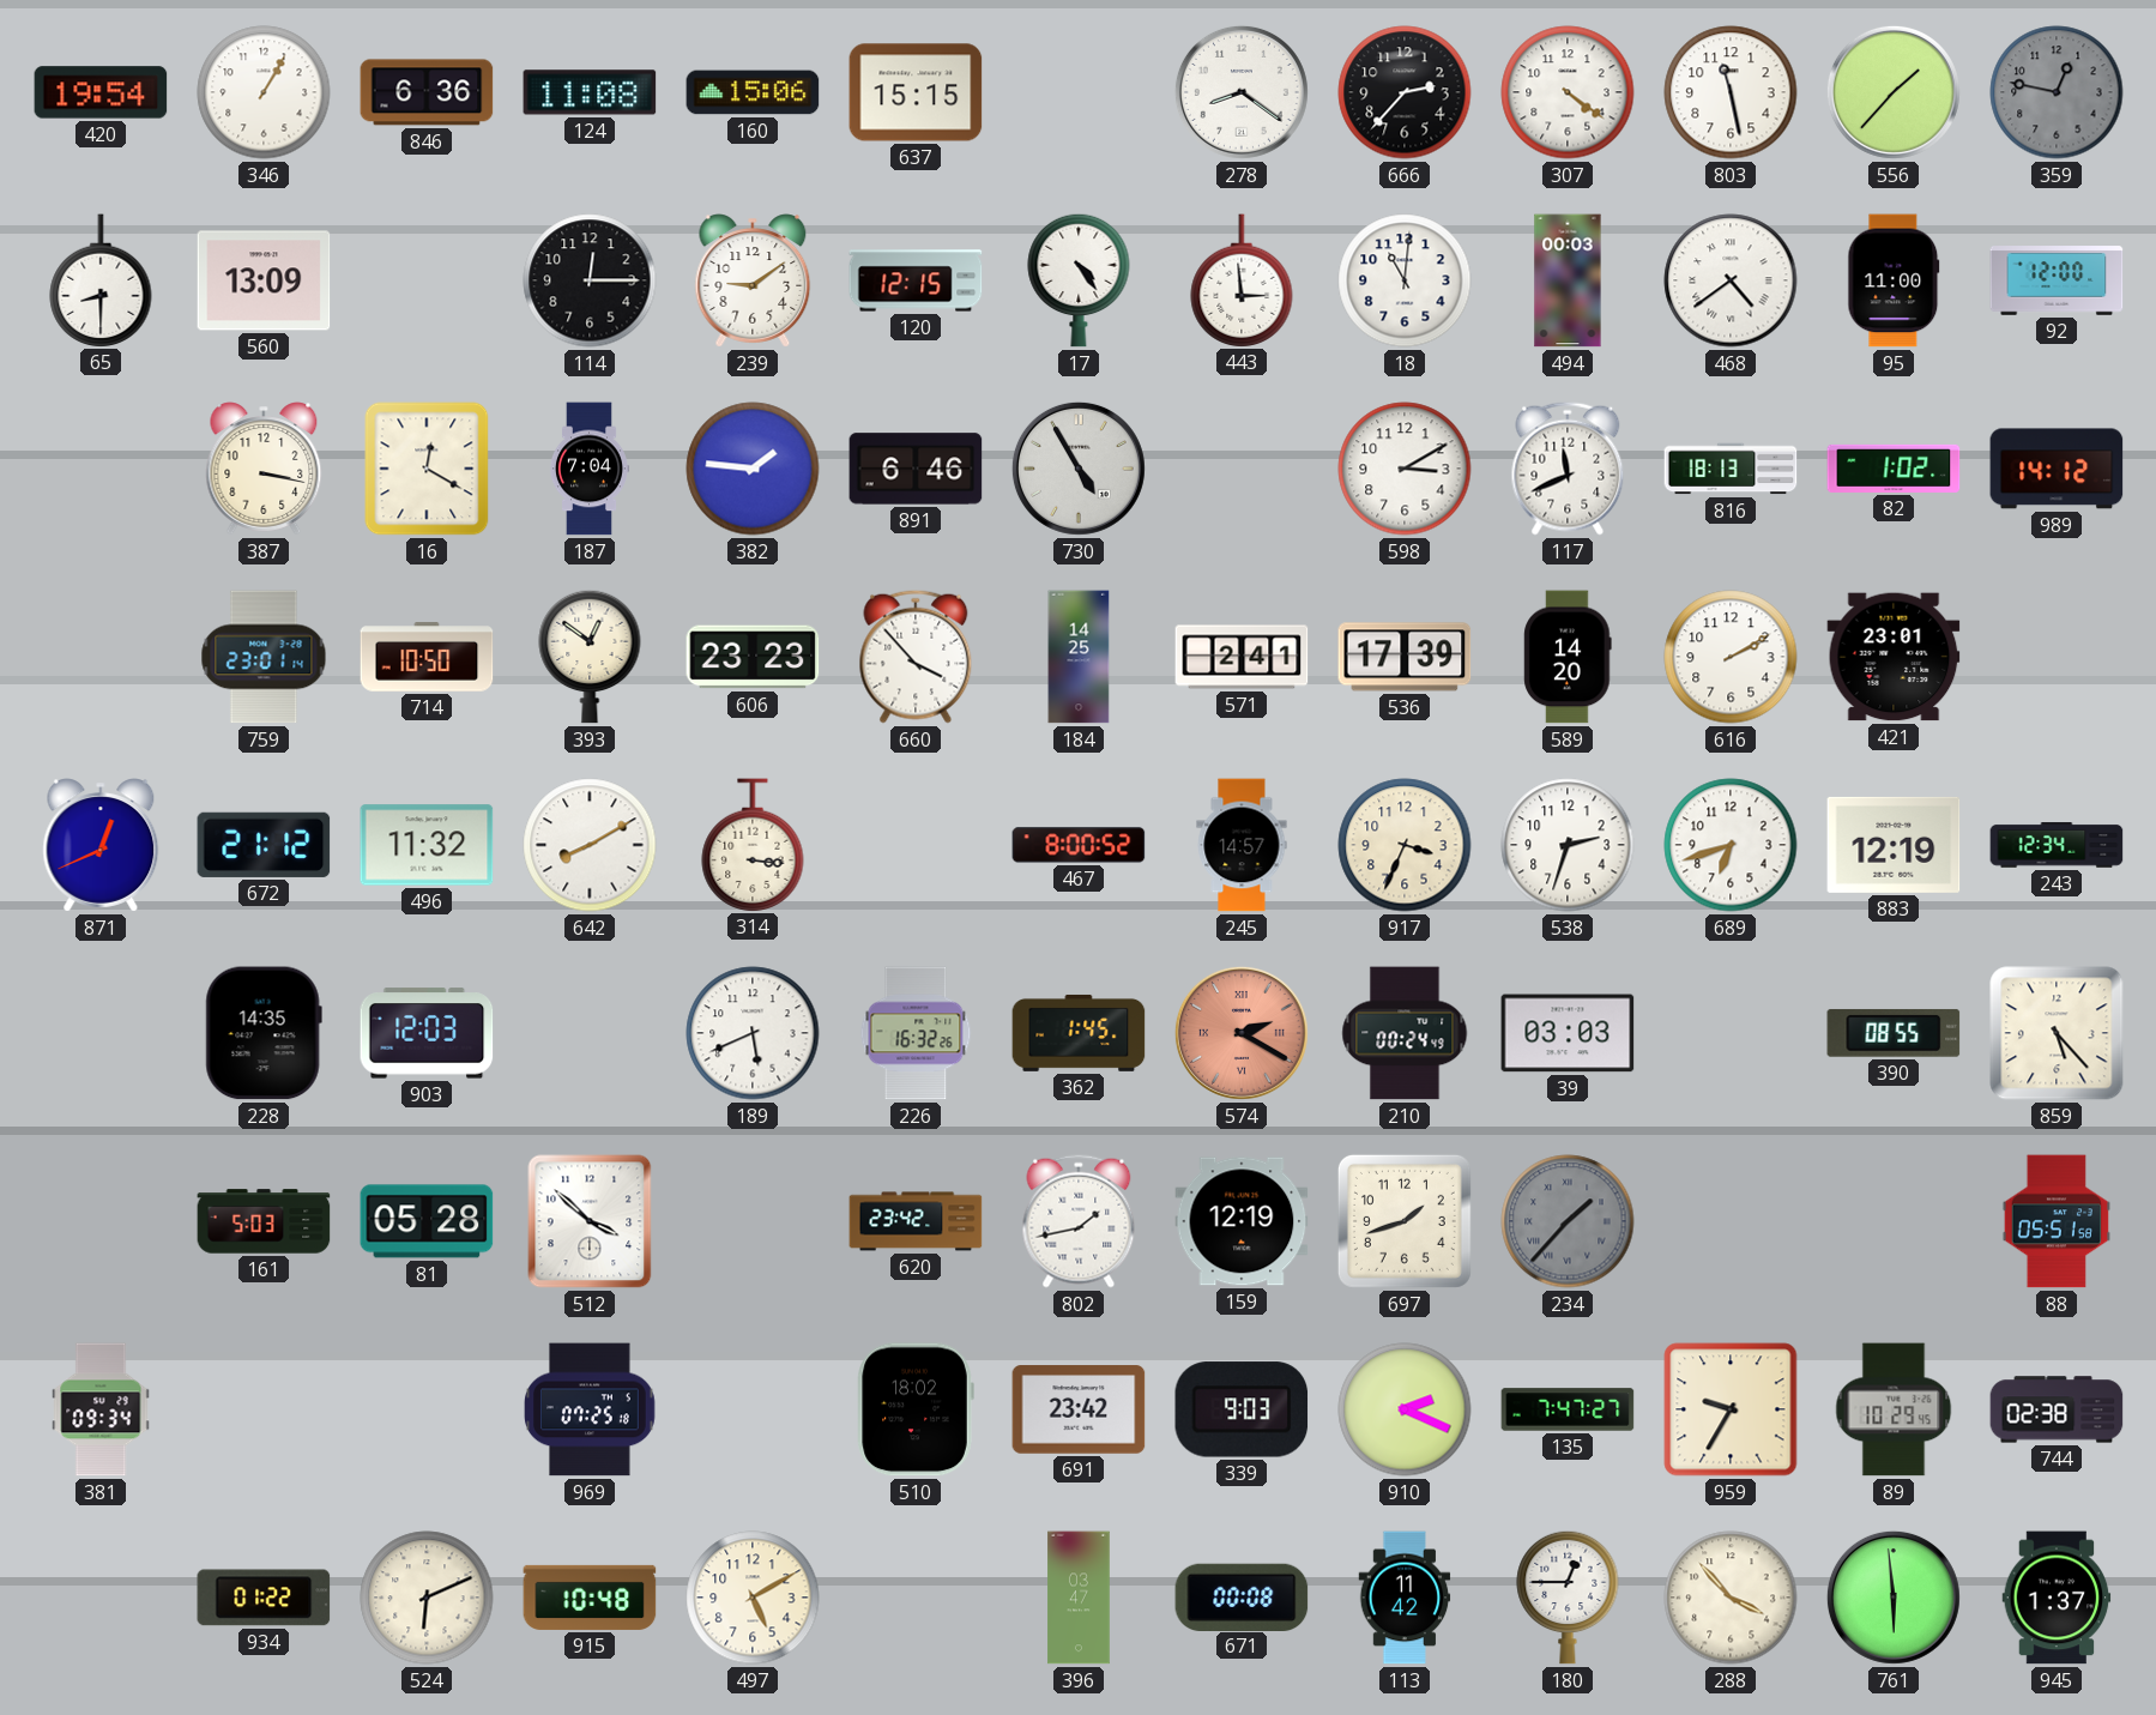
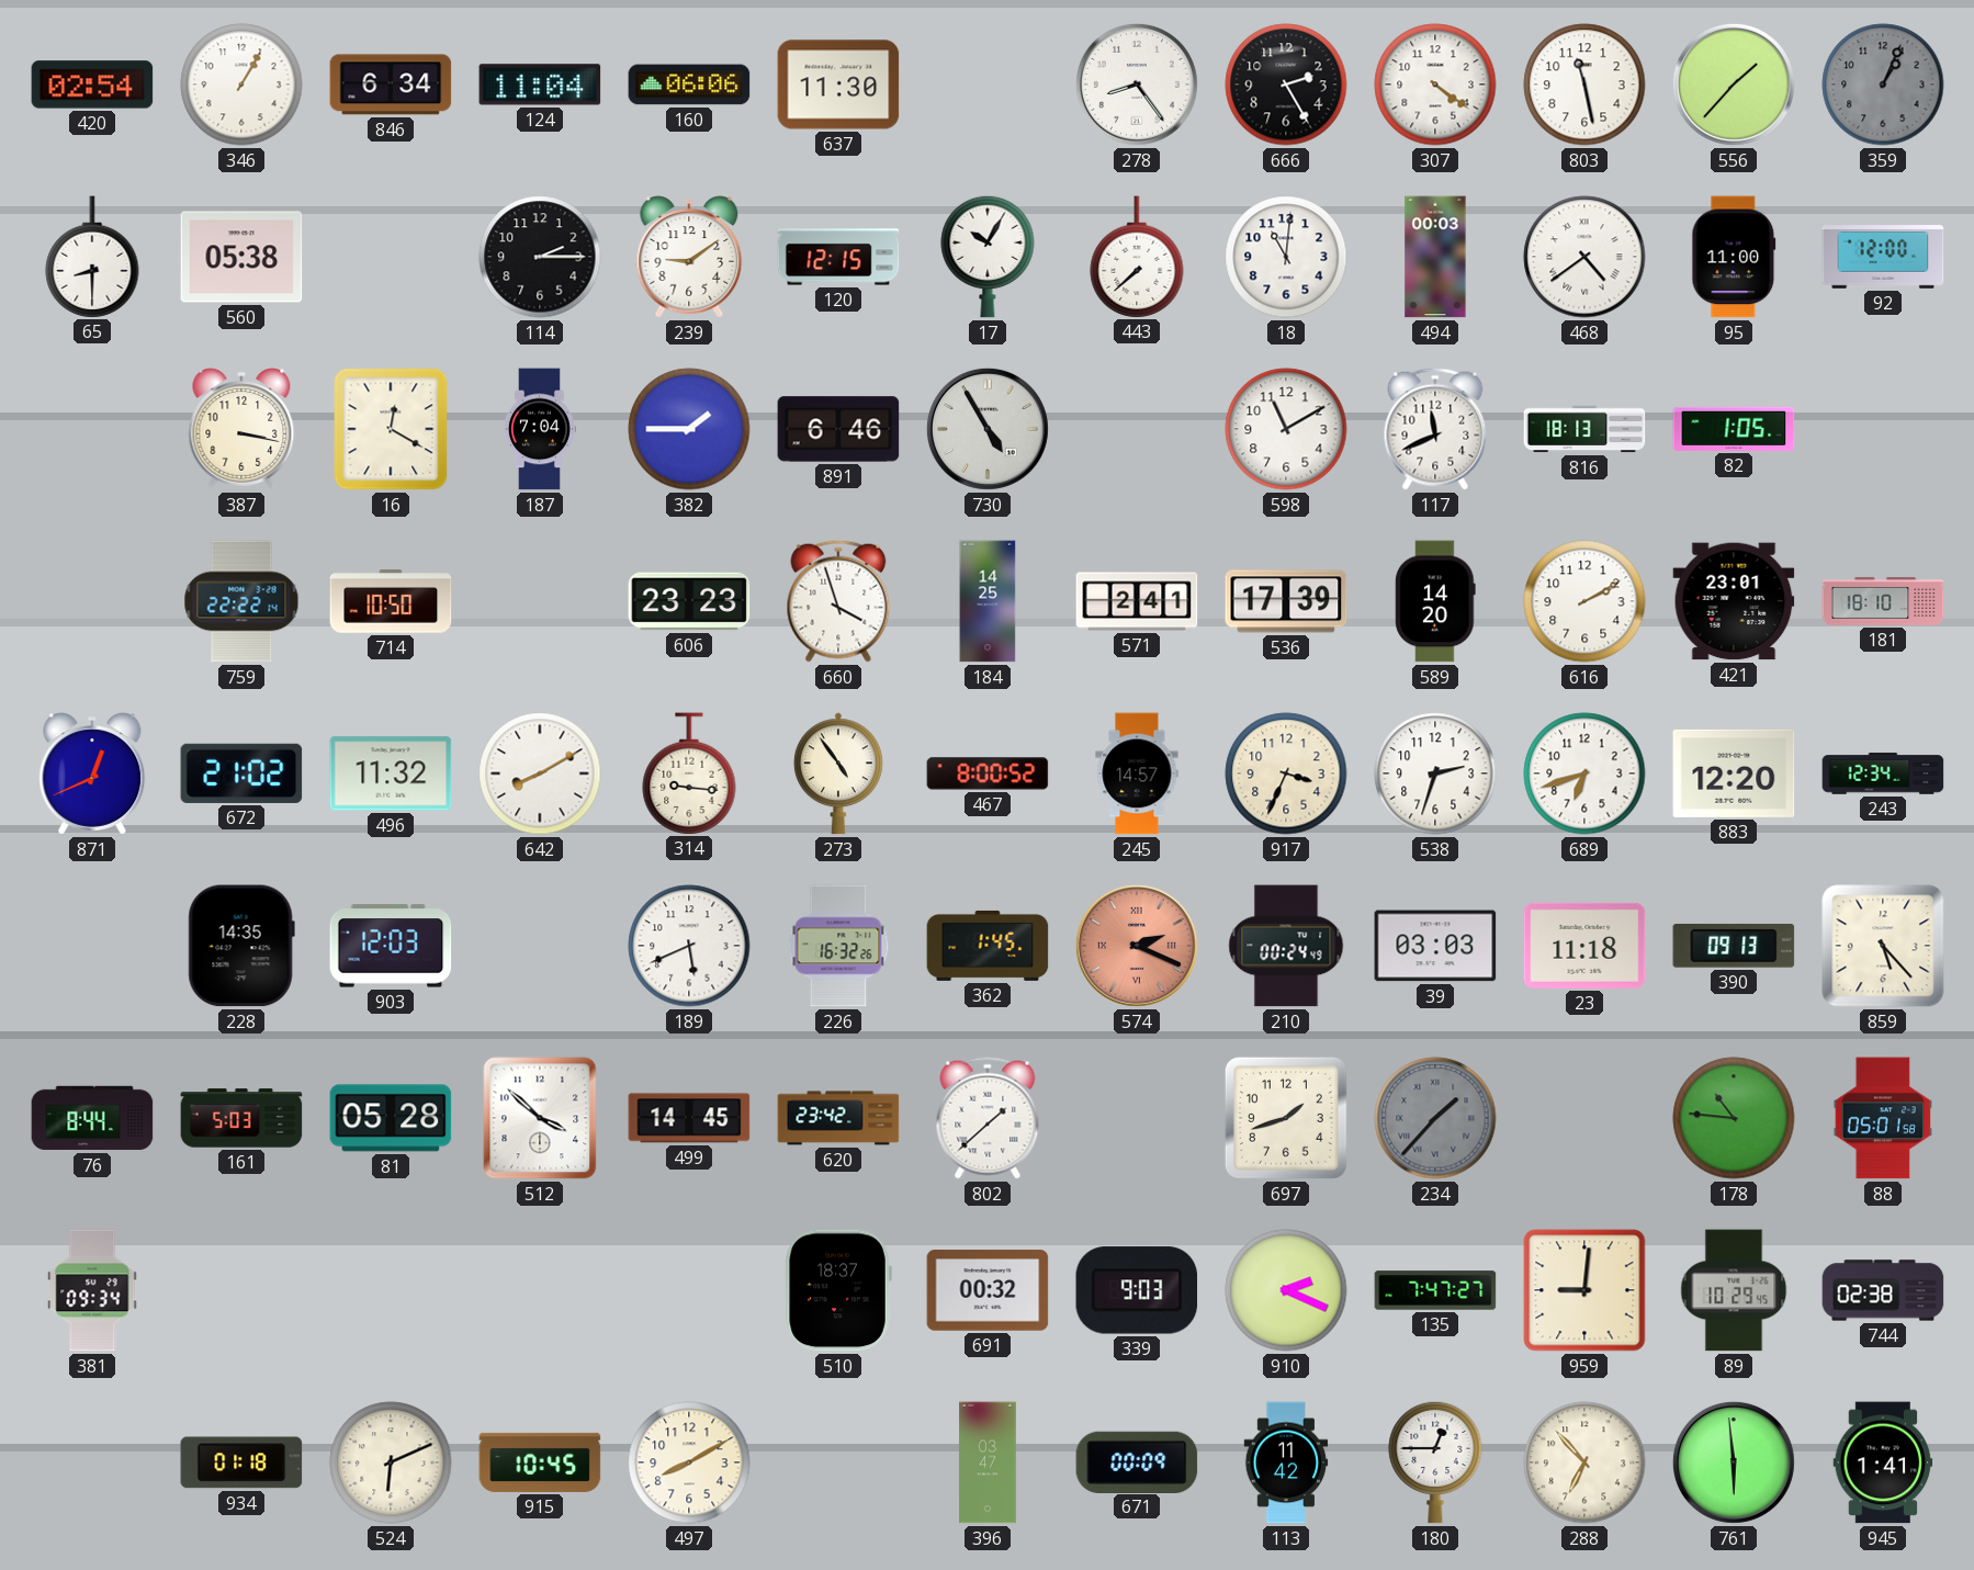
420: 19:54 -> 02:54 (92, 84)
846: 6:36 -> 6:34 (391, 84)
124: 11:08 -> 11:04 (540, 84)
160: 15:06 -> 06:06 (689, 84)
637: 15:15 -> 11:30 (838, 84)
278: 8:21 -> 8:24 (1137, 84)
666: 2:37 -> 2:25 (1286, 84)
359: 12:47 -> 1:04 (1883, 84)
560: 13:09 -> 05:38 (241, 257)
114: 12:15 -> 2:15 (540, 257)
17: 4:24 -> 10:05 (988, 257)
443: 2:59 -> 7:38 (1137, 257)
382: 1:46 -> 1:45 (689, 429)
598: 3:10 -> 11:10 (1286, 429)
82: 1:02 -> 1:05 (1734, 429)
989: 14:12 -> none (2057, 469)
759: 23:01 -> 22:22 (241, 601)
393: 12:51 -> none (590, 657)
660: 3:53 -> 3:57 (838, 601)
181: none -> 18:10 (1883, 601)
672: 21:12 -> 21:02 (241, 773)
314: 3:16 -> 9:16 (689, 773)
273: none -> 4:54 (838, 773)
883: 12:19 -> 12:20 (1734, 773)
574: 2:20 -> 2:19 (1137, 946)
23: none -> 11:18 (1584, 946)
390: 08:55 -> 09:13 (1734, 946)
76: none -> 8:44 (92, 1118)
499: none -> 14:45 (689, 1118)
802: 1:43 -> 1:38 (988, 1118)
159: 12:19 -> none (1242, 1221)
178: none -> 10:46 (1734, 1118)
88: 05:51 -> 05:01 (1882, 1118)
969: 07:25 -> none (590, 1409)
510: 18:02 -> 18:37 (838, 1290)
691: 23:42 -> 00:32 (988, 1290)
959: 9:35 -> 9:01 (1584, 1290)
934: 01:22 -> 01:18 (241, 1462)
915: 10:48 -> 10:45 (540, 1462)
497: 5:10 -> 8:10 (689, 1462)
671: 00:08 -> 00:09 (1137, 1461)
288: 3:53 -> 6:53 (1584, 1462)
945: 1:37 -> 1:41 (1883, 1462)
